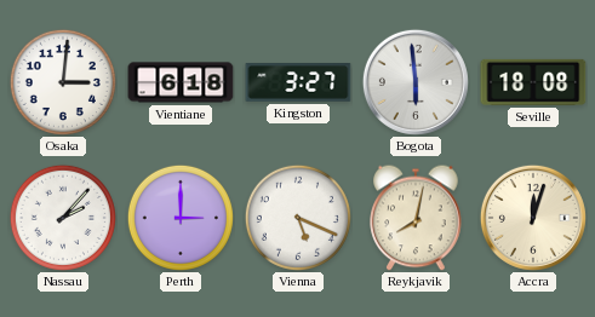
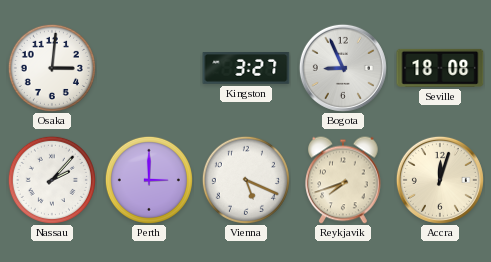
Vientiane: 6:18 -> none (181, 82)
Bogota: 5:59 -> 8:56 (343, 68)
Reykjavik: 8:02 -> 7:42 (343, 180)
